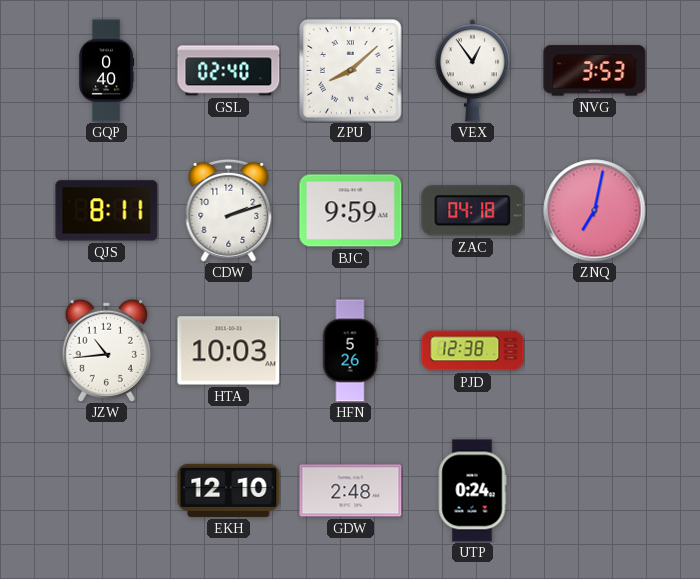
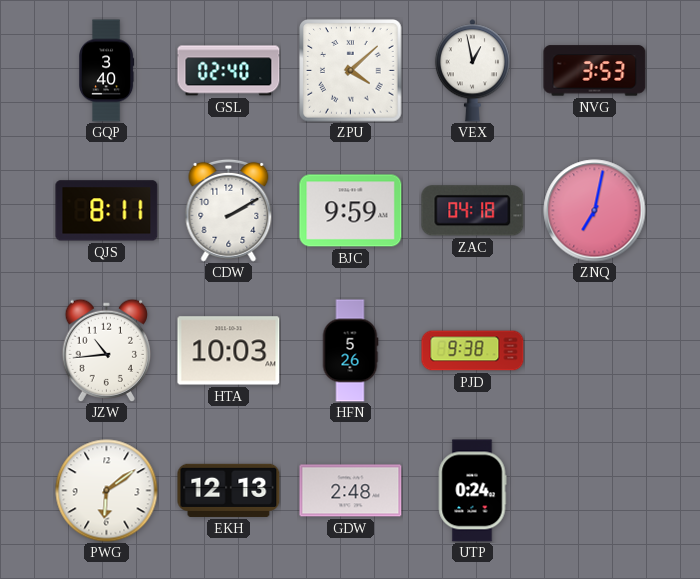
GQP: 0:40 -> 3:40 (107, 71)
ZPU: 8:08 -> 4:08 (351, 71)
VEX: 12:54 -> 12:58 (472, 71)
CDW: 2:12 -> 2:10 (229, 210)
PJD: 12:38 -> 9:38 (473, 351)
PWG: none -> 6:09 (107, 491)
EKH: 12:10 -> 12:13 (229, 490)
